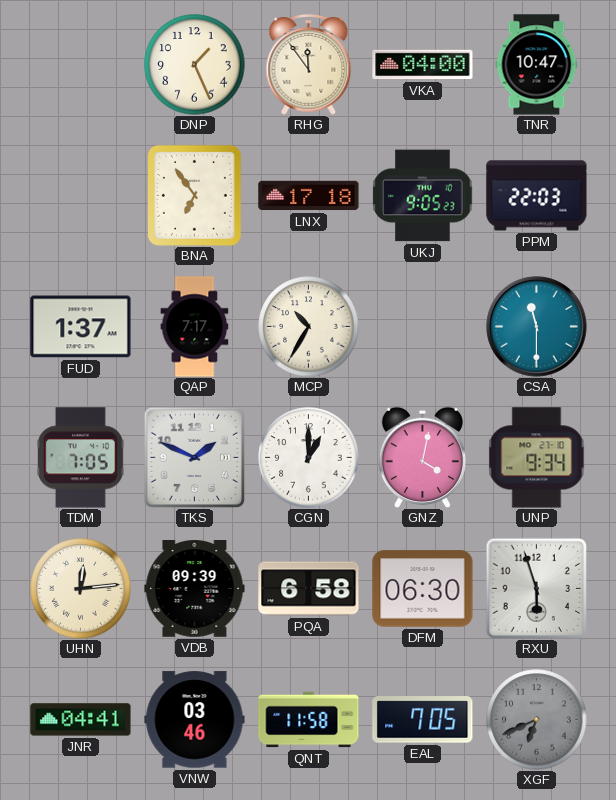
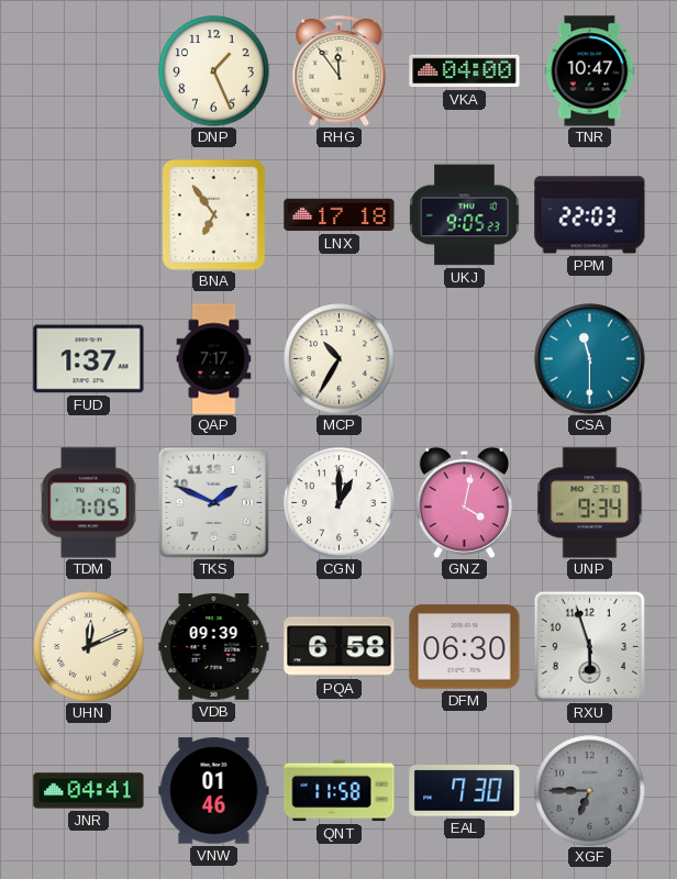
UHN: 12:14 -> 12:11 (89, 647)
VNW: 03:46 -> 01:46 (214, 791)
EAL: 7:05 -> 7:30 (465, 791)
XGF: 6:41 -> 6:45 (590, 791)
